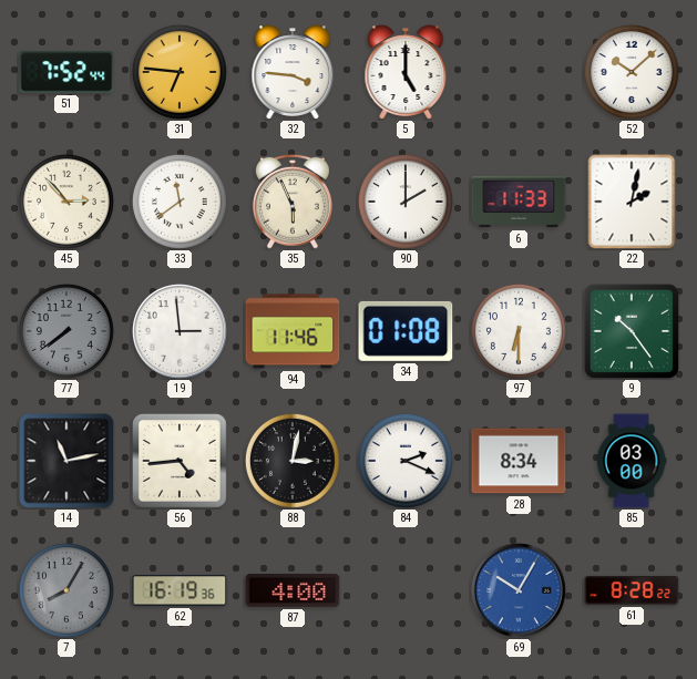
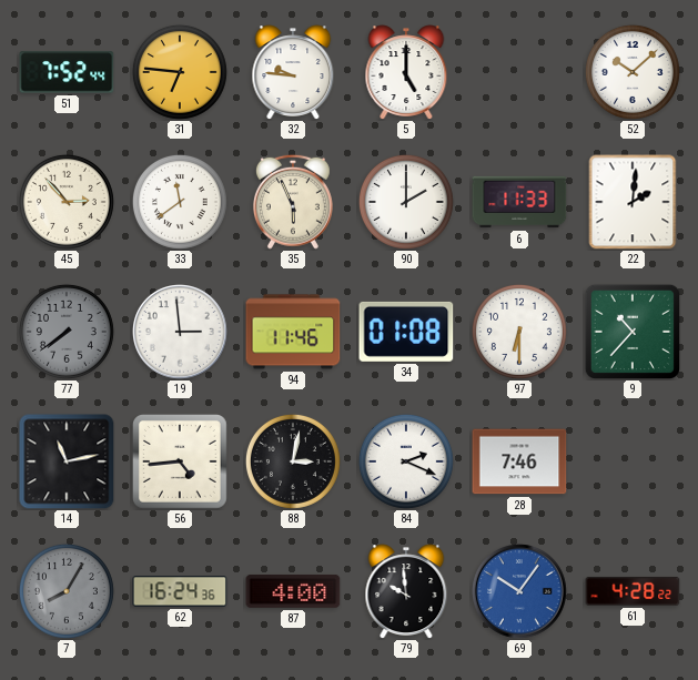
32: 3:46 -> 9:46 (293, 72)
22: 2:02 -> 2:01 (633, 202)
9: 10:24 -> 10:37 (631, 331)
28: 8:34 -> 7:46 (519, 461)
85: 03:00 -> none (632, 461)
62: 16:19 -> 16:24 (180, 591)
79: none -> 9:59 (406, 591)
69: 10:05 -> 10:06 (520, 592)
61: 8:28 -> 4:28 (633, 591)
